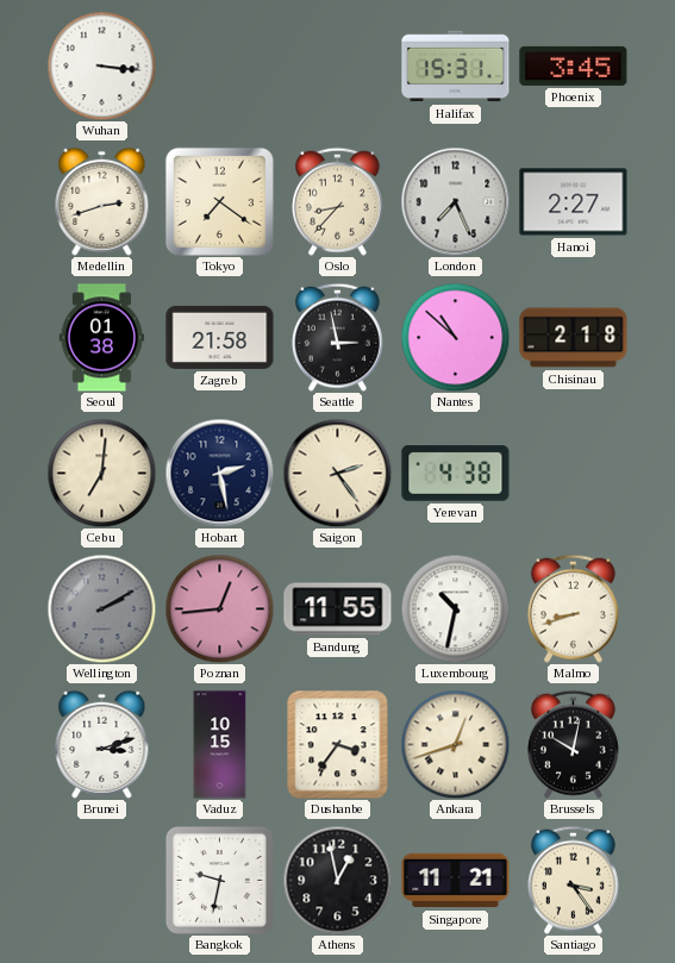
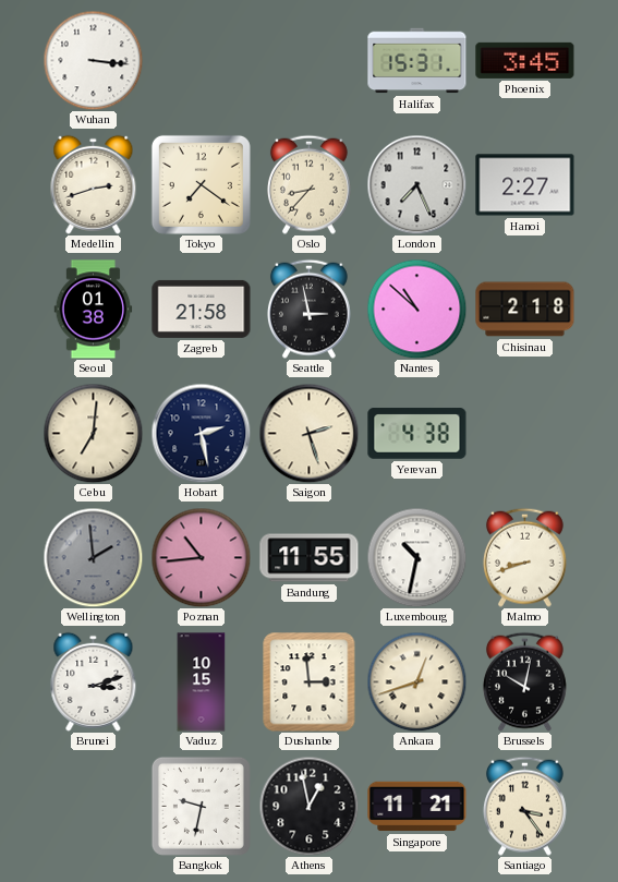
Saigon: 2:24 -> 2:27 (308, 433)
Wellington: 2:10 -> 1:59 (93, 557)
Poznan: 12:44 -> 10:44 (201, 557)
Dushanbe: 3:36 -> 2:59 (310, 682)
